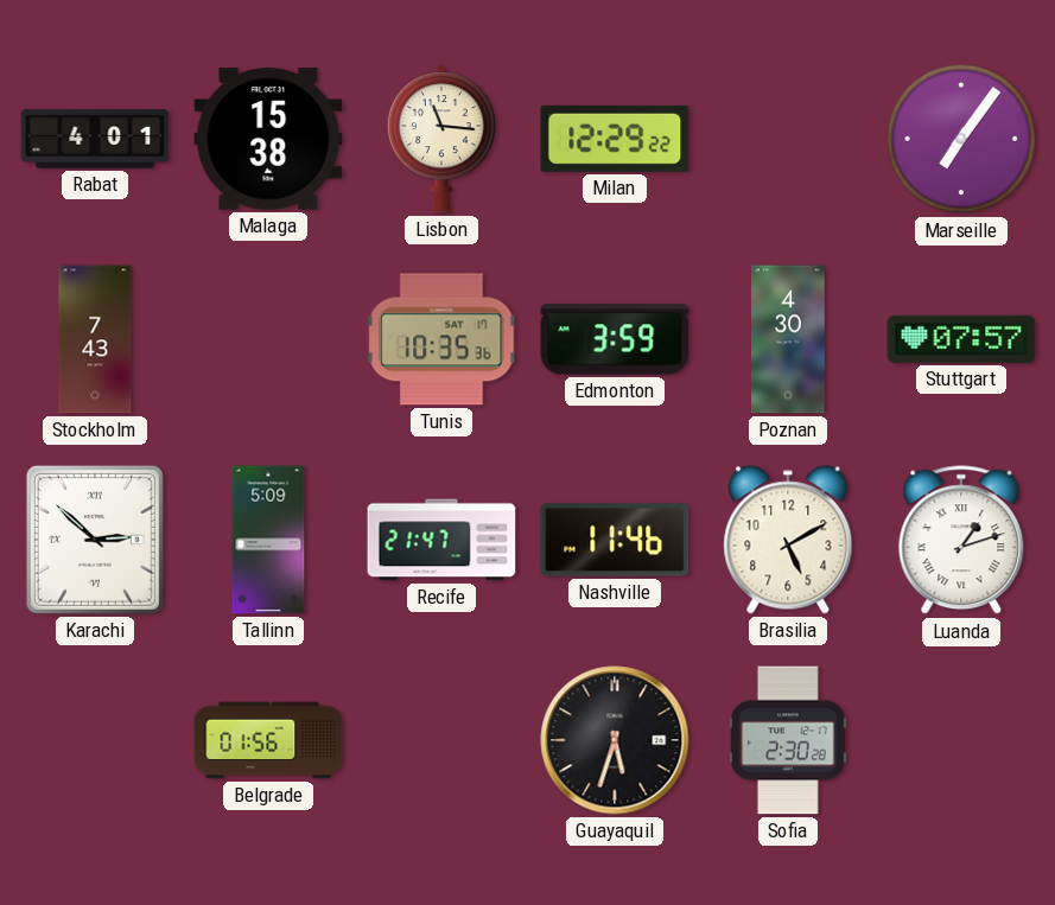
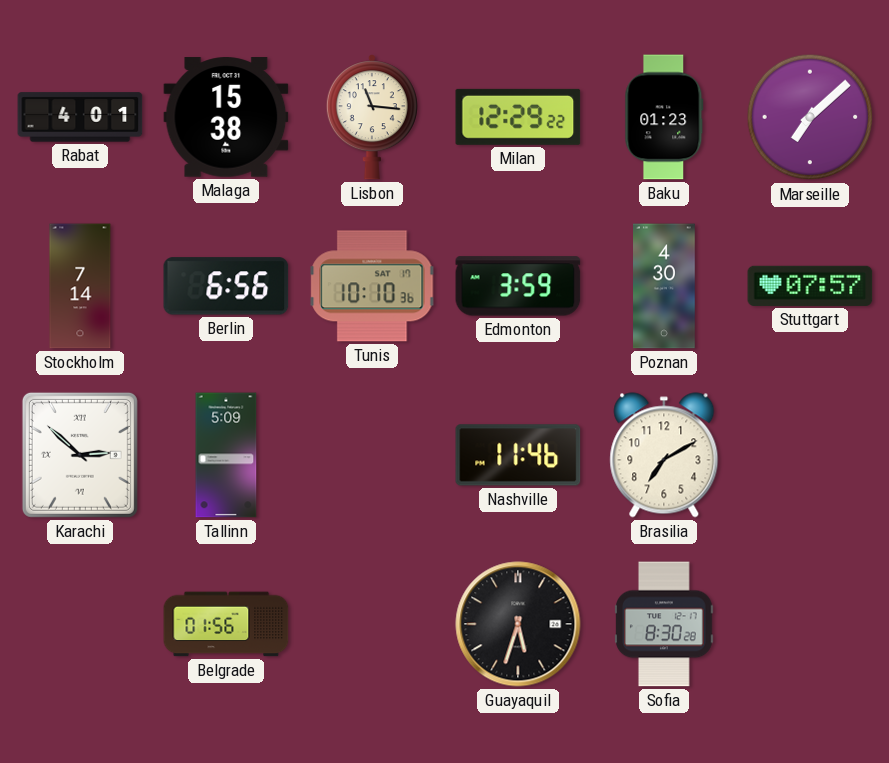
Baku: none -> 01:23 (664, 117)
Marseille: 7:06 -> 7:08 (810, 117)
Stockholm: 7:43 -> 7:14 (80, 286)
Berlin: none -> 6:56 (226, 286)
Tunis: 10:35 -> 10:10 (372, 286)
Recife: 21:47 -> none (441, 540)
Brasilia: 5:10 -> 7:10 (664, 455)
Luanda: 1:12 -> none (961, 541)
Sofia: 2:30 -> 8:30 (664, 624)
